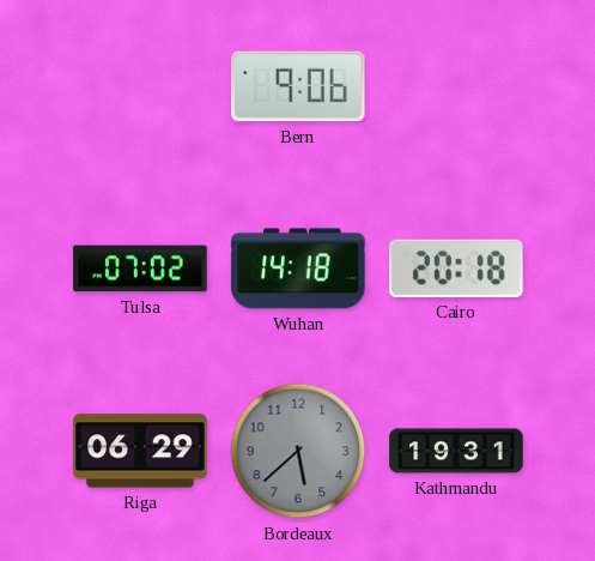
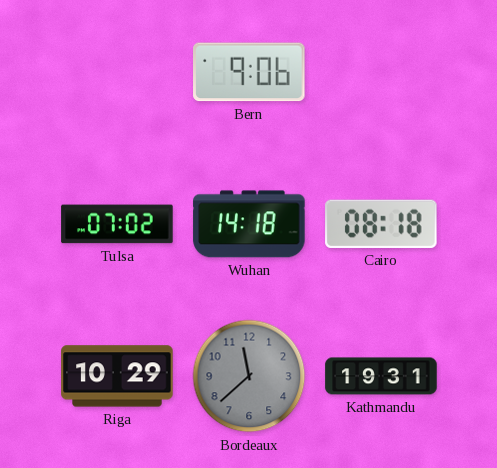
Cairo: 20:18 -> 08:18 (381, 224)
Riga: 06:29 -> 10:29 (117, 376)
Bordeaux: 5:38 -> 11:38 (249, 376)
